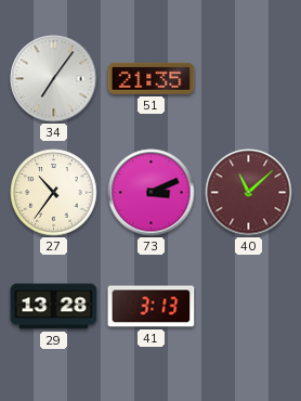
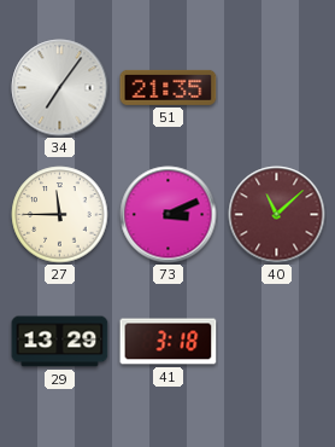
27: 10:36 -> 11:45 (60, 215)
29: 13:28 -> 13:29 (60, 342)
41: 3:13 -> 3:18 (169, 342)
